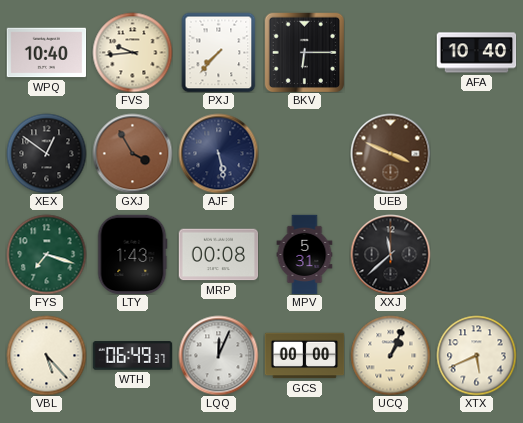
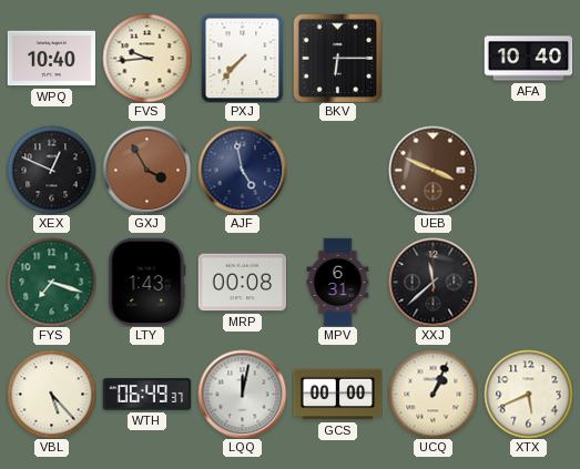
XEX: 12:51 -> 12:49 (51, 170)
AJF: 5:28 -> 4:58 (242, 170)
MPV: 5:31 -> 6:31 (338, 282)
LQQ: 12:04 -> 12:02 (242, 394)
